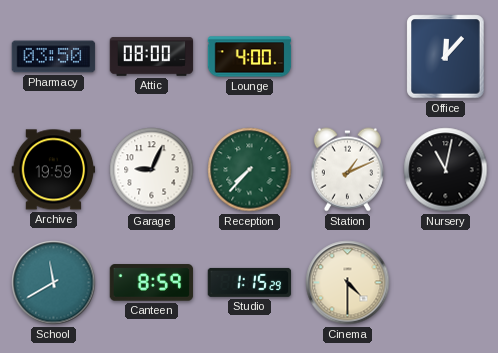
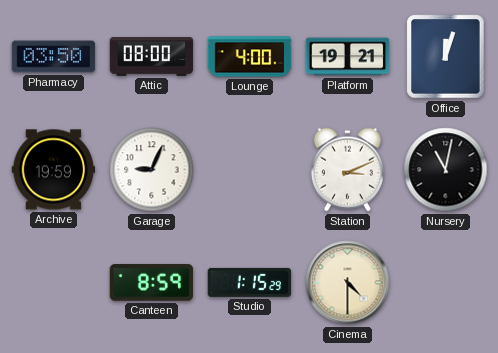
Platform: none -> 19:21 (348, 57)
Office: 12:07 -> 12:03 (446, 57)
Reception: 7:37 -> none (250, 170)
Station: 1:11 -> 3:11 (347, 170)
School: 11:40 -> none (54, 283)
